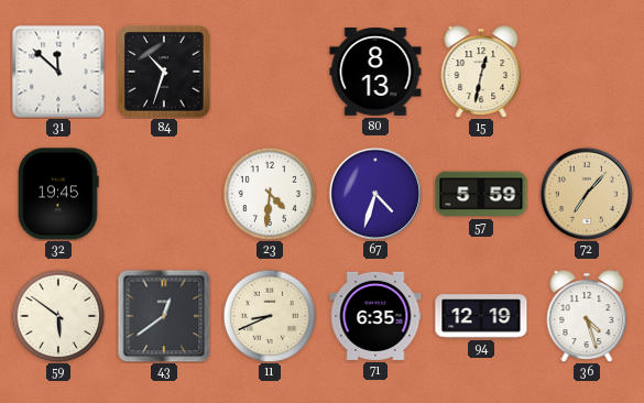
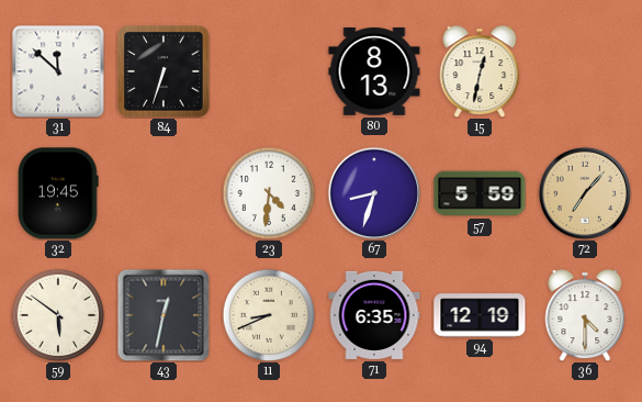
84: 10:33 -> 6:33 (164, 71)
67: 4:33 -> 8:33 (374, 193)
43: 12:39 -> 12:32 (164, 315)
36: 4:27 -> 4:30 (585, 315)
